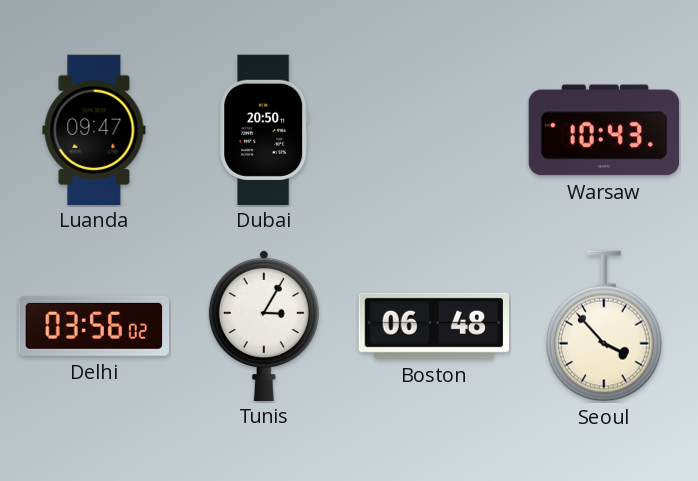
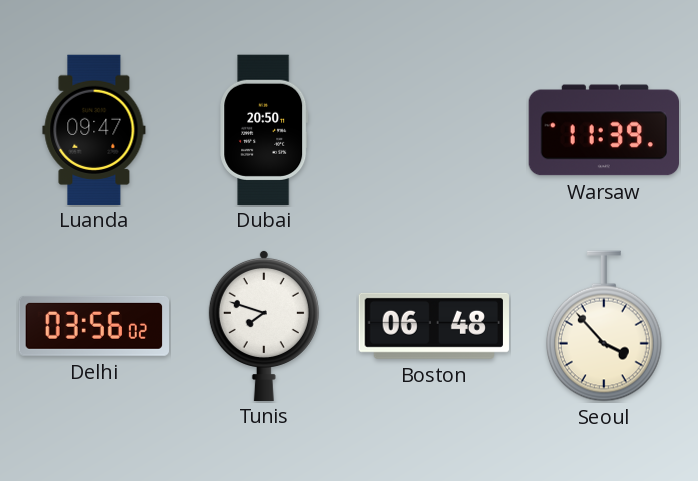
Warsaw: 10:43 -> 11:39 (603, 130)
Tunis: 3:05 -> 7:48 (264, 325)
